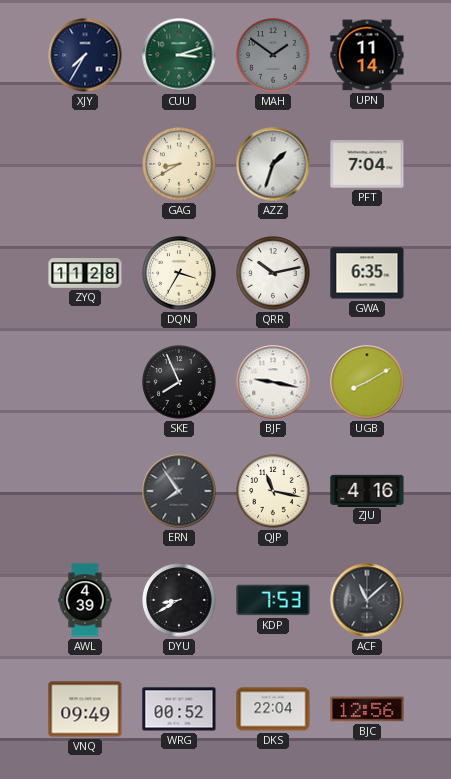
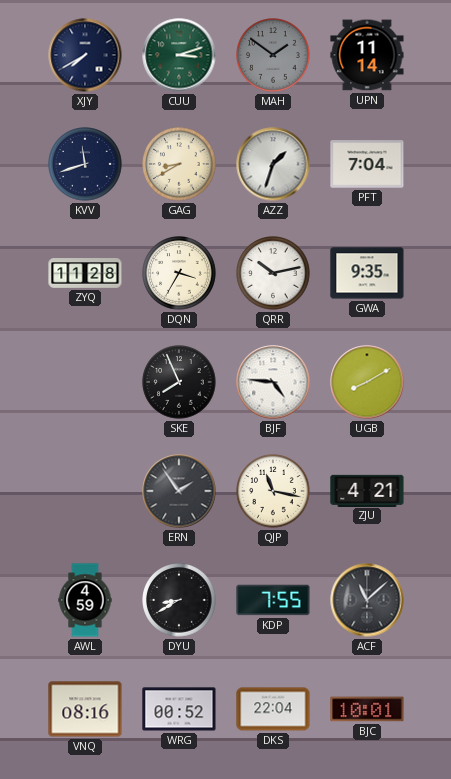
XJY: 7:35 -> 7:40 (85, 55)
KVV: none -> 11:42 (85, 164)
GWA: 6:35 -> 9:35 (367, 273)
BJF: 9:17 -> 4:46 (273, 382)
ERN: 7:54 -> 1:54 (179, 491)
ZJU: 4:16 -> 4:21 (367, 490)
AWL: 4:39 -> 4:59 (85, 600)
KDP: 7:53 -> 7:55 (273, 600)
VNQ: 09:49 -> 08:16 (85, 709)
BJC: 12:56 -> 10:01 (367, 709)
